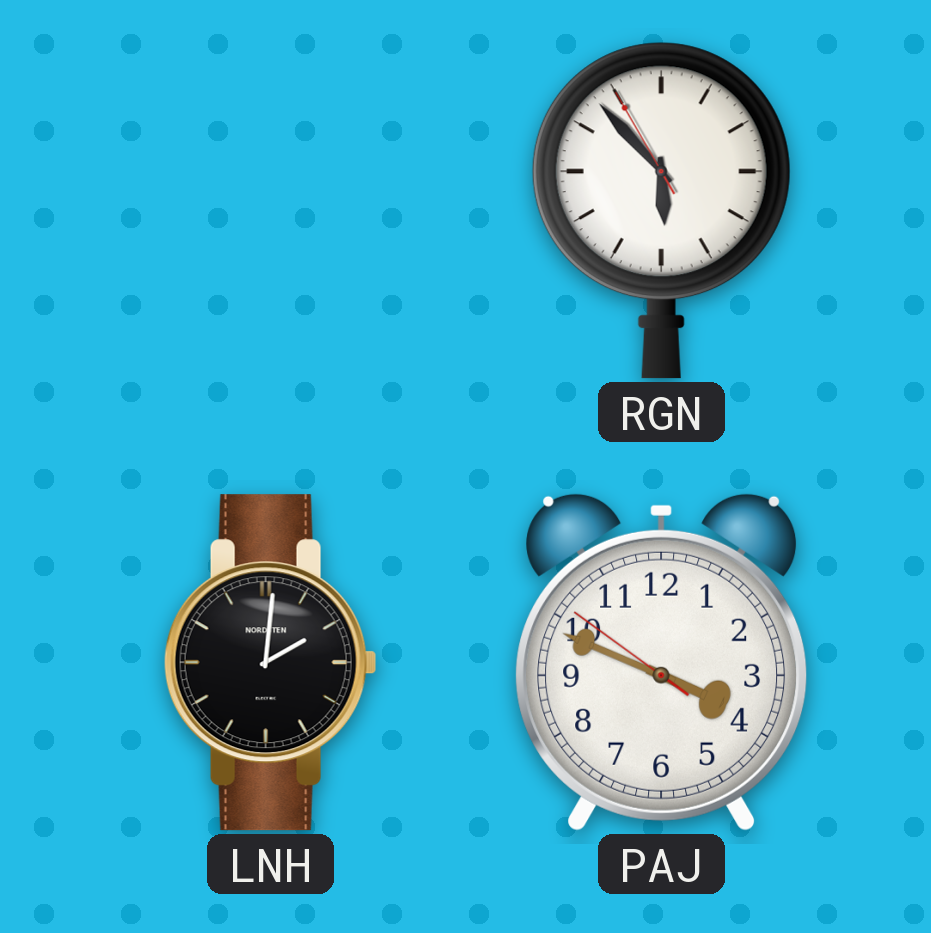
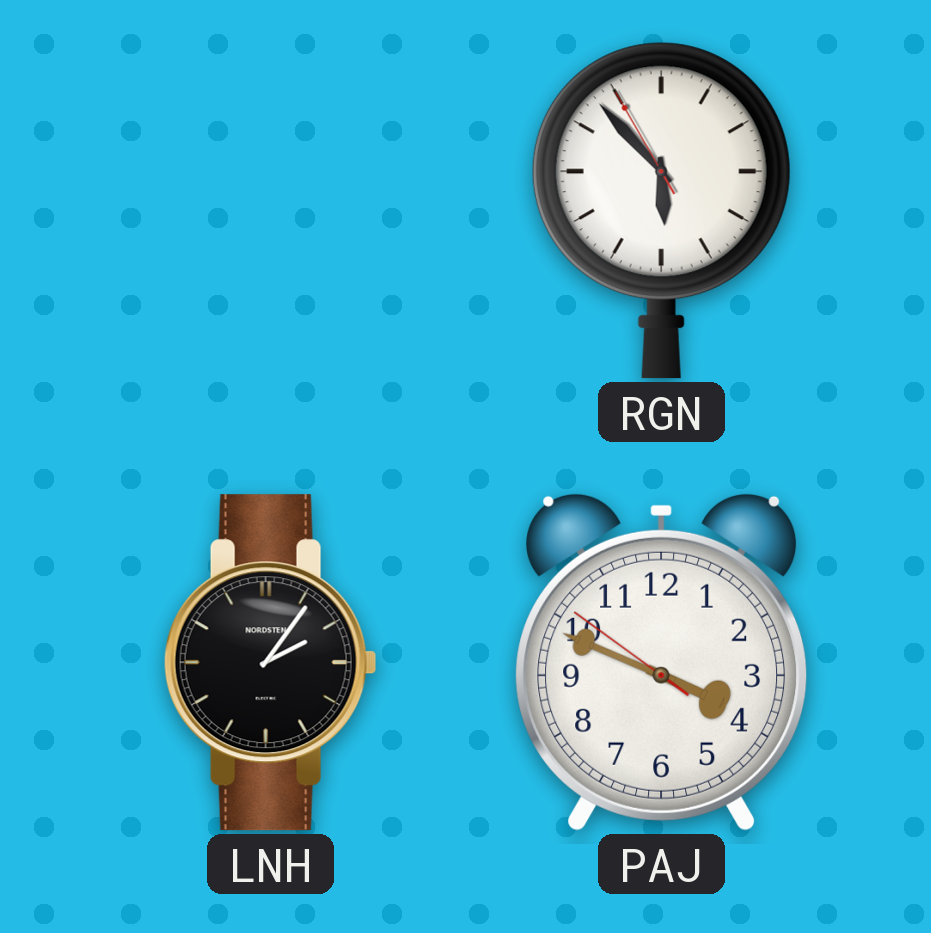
LNH: 2:01 -> 2:06 (270, 663)
